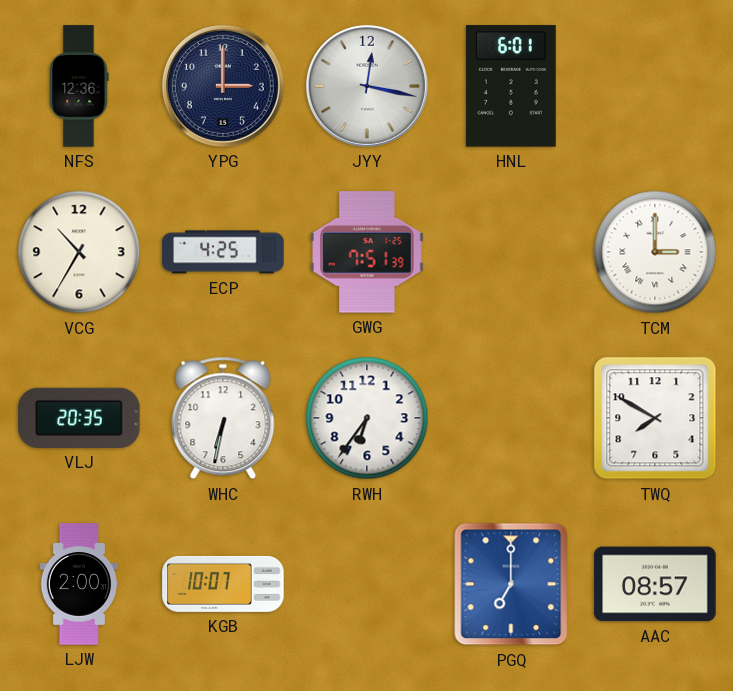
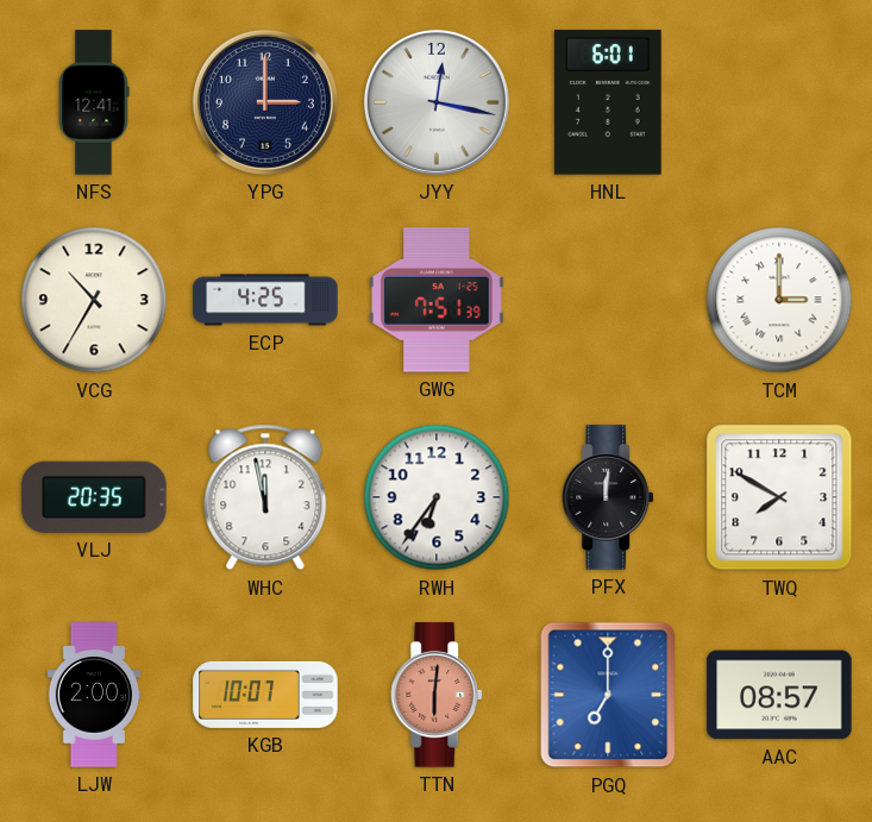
NFS: 12:36 -> 12:41 (94, 102)
WHC: 6:32 -> 11:58 (265, 497)
PFX: none -> 12:01 (609, 497)
TTN: none -> 6:01 (438, 695)
